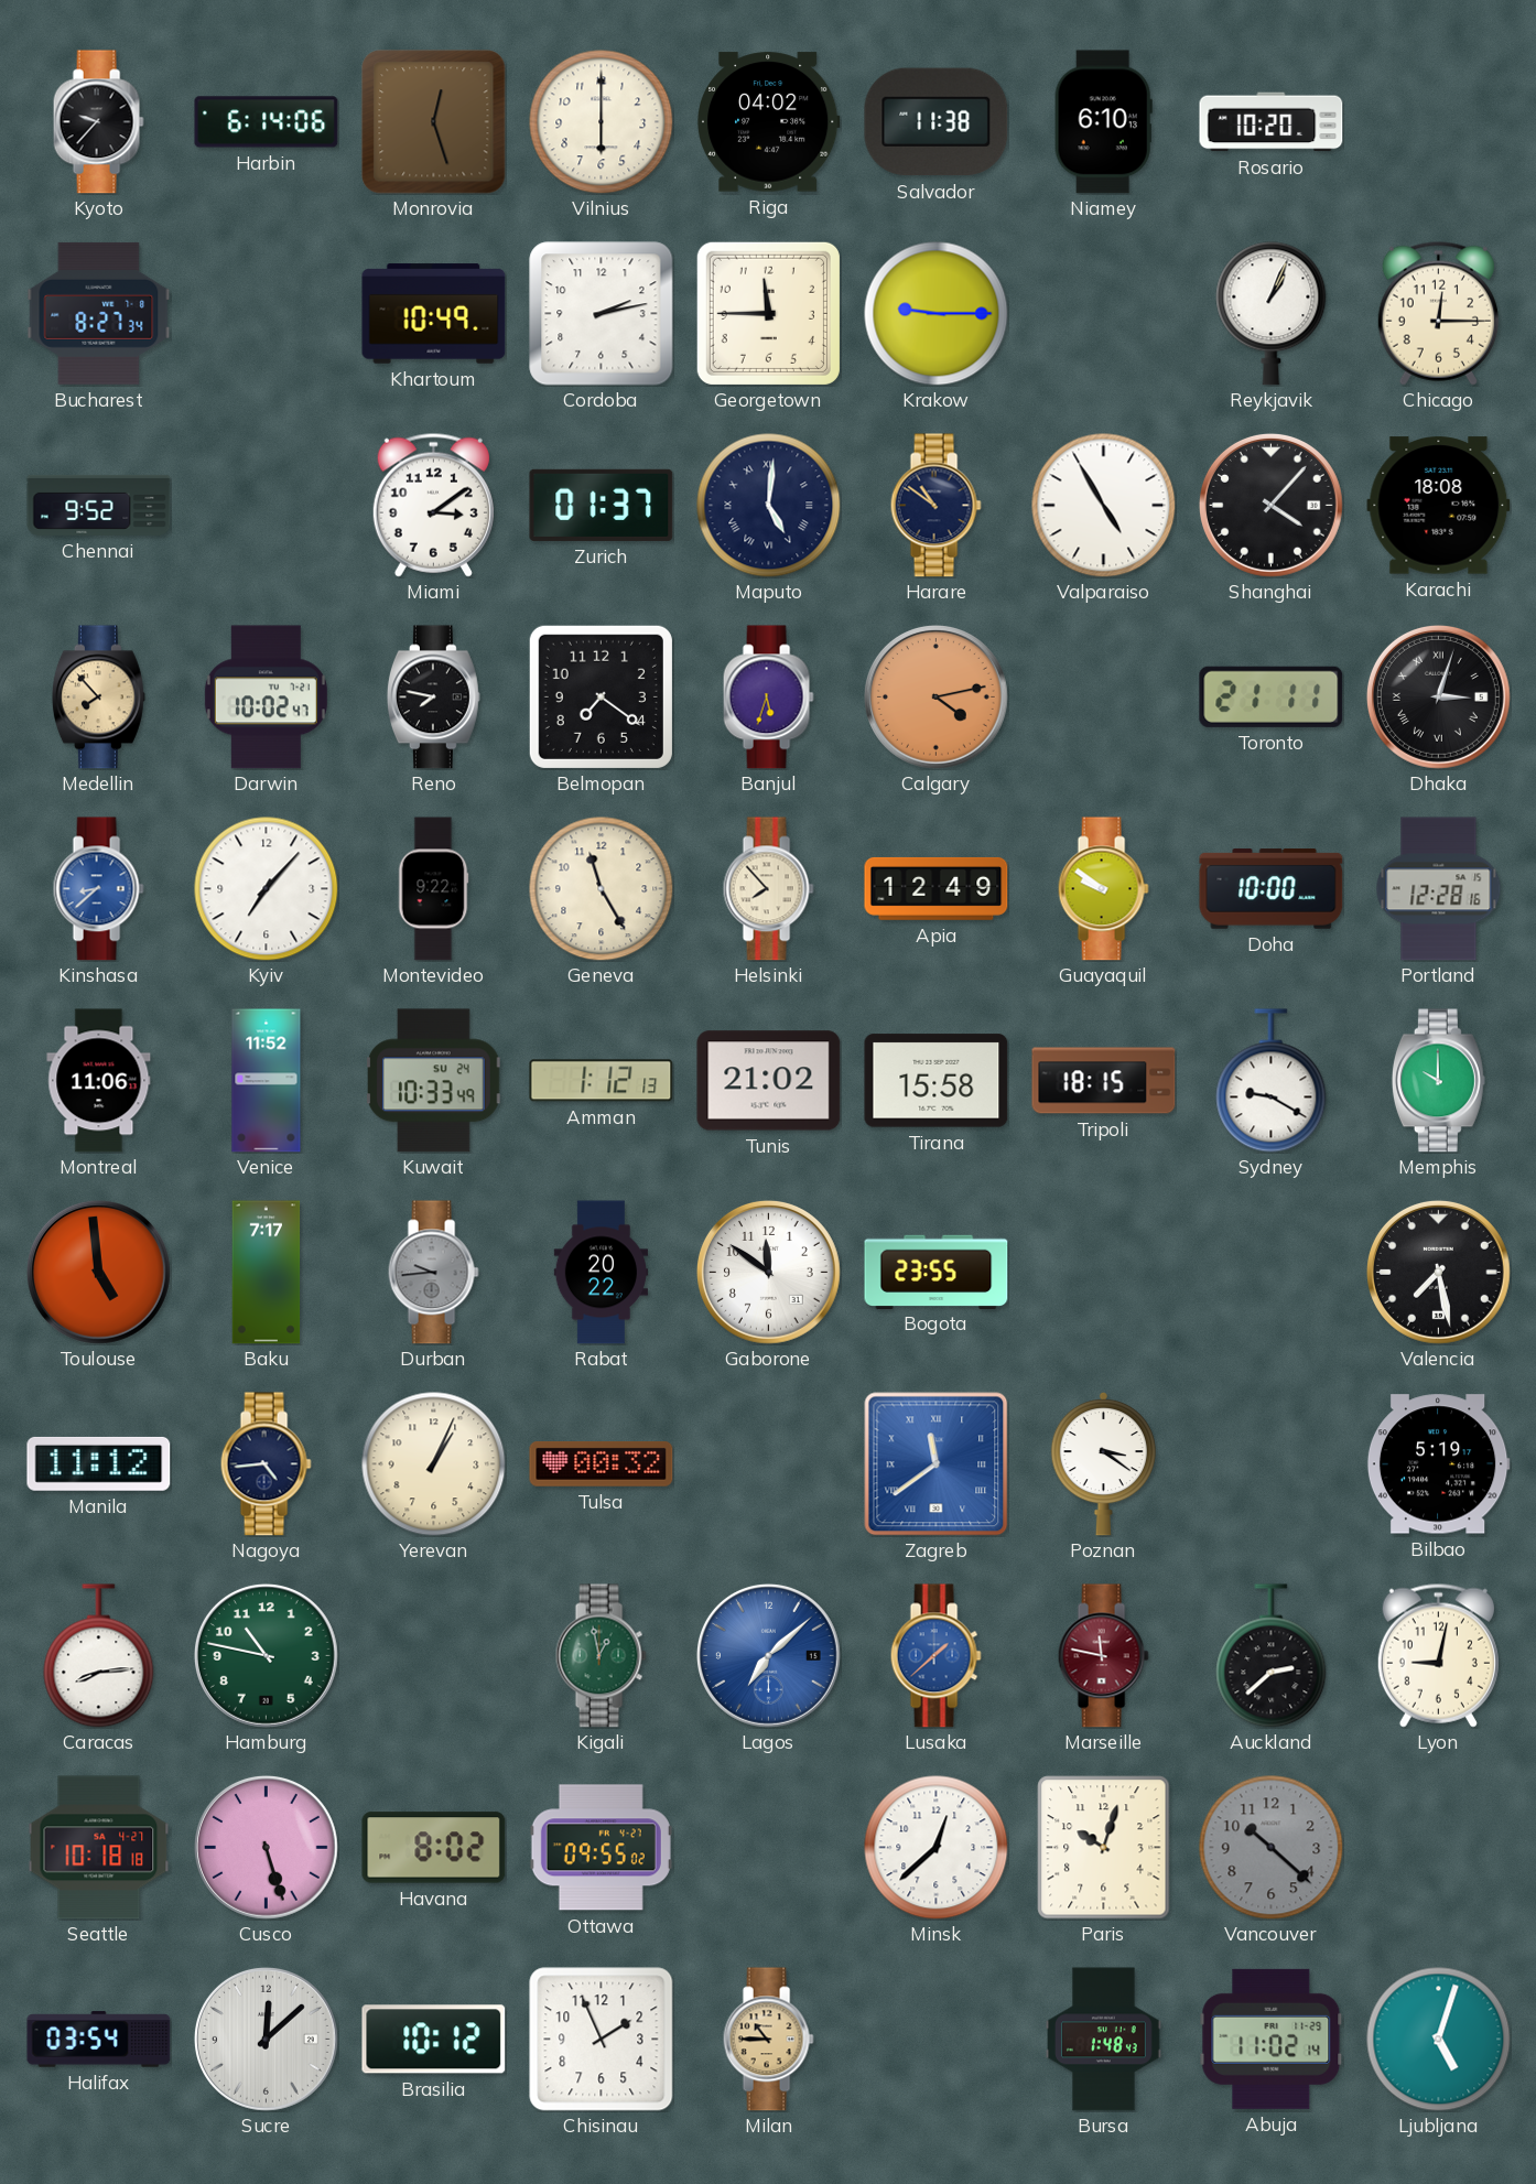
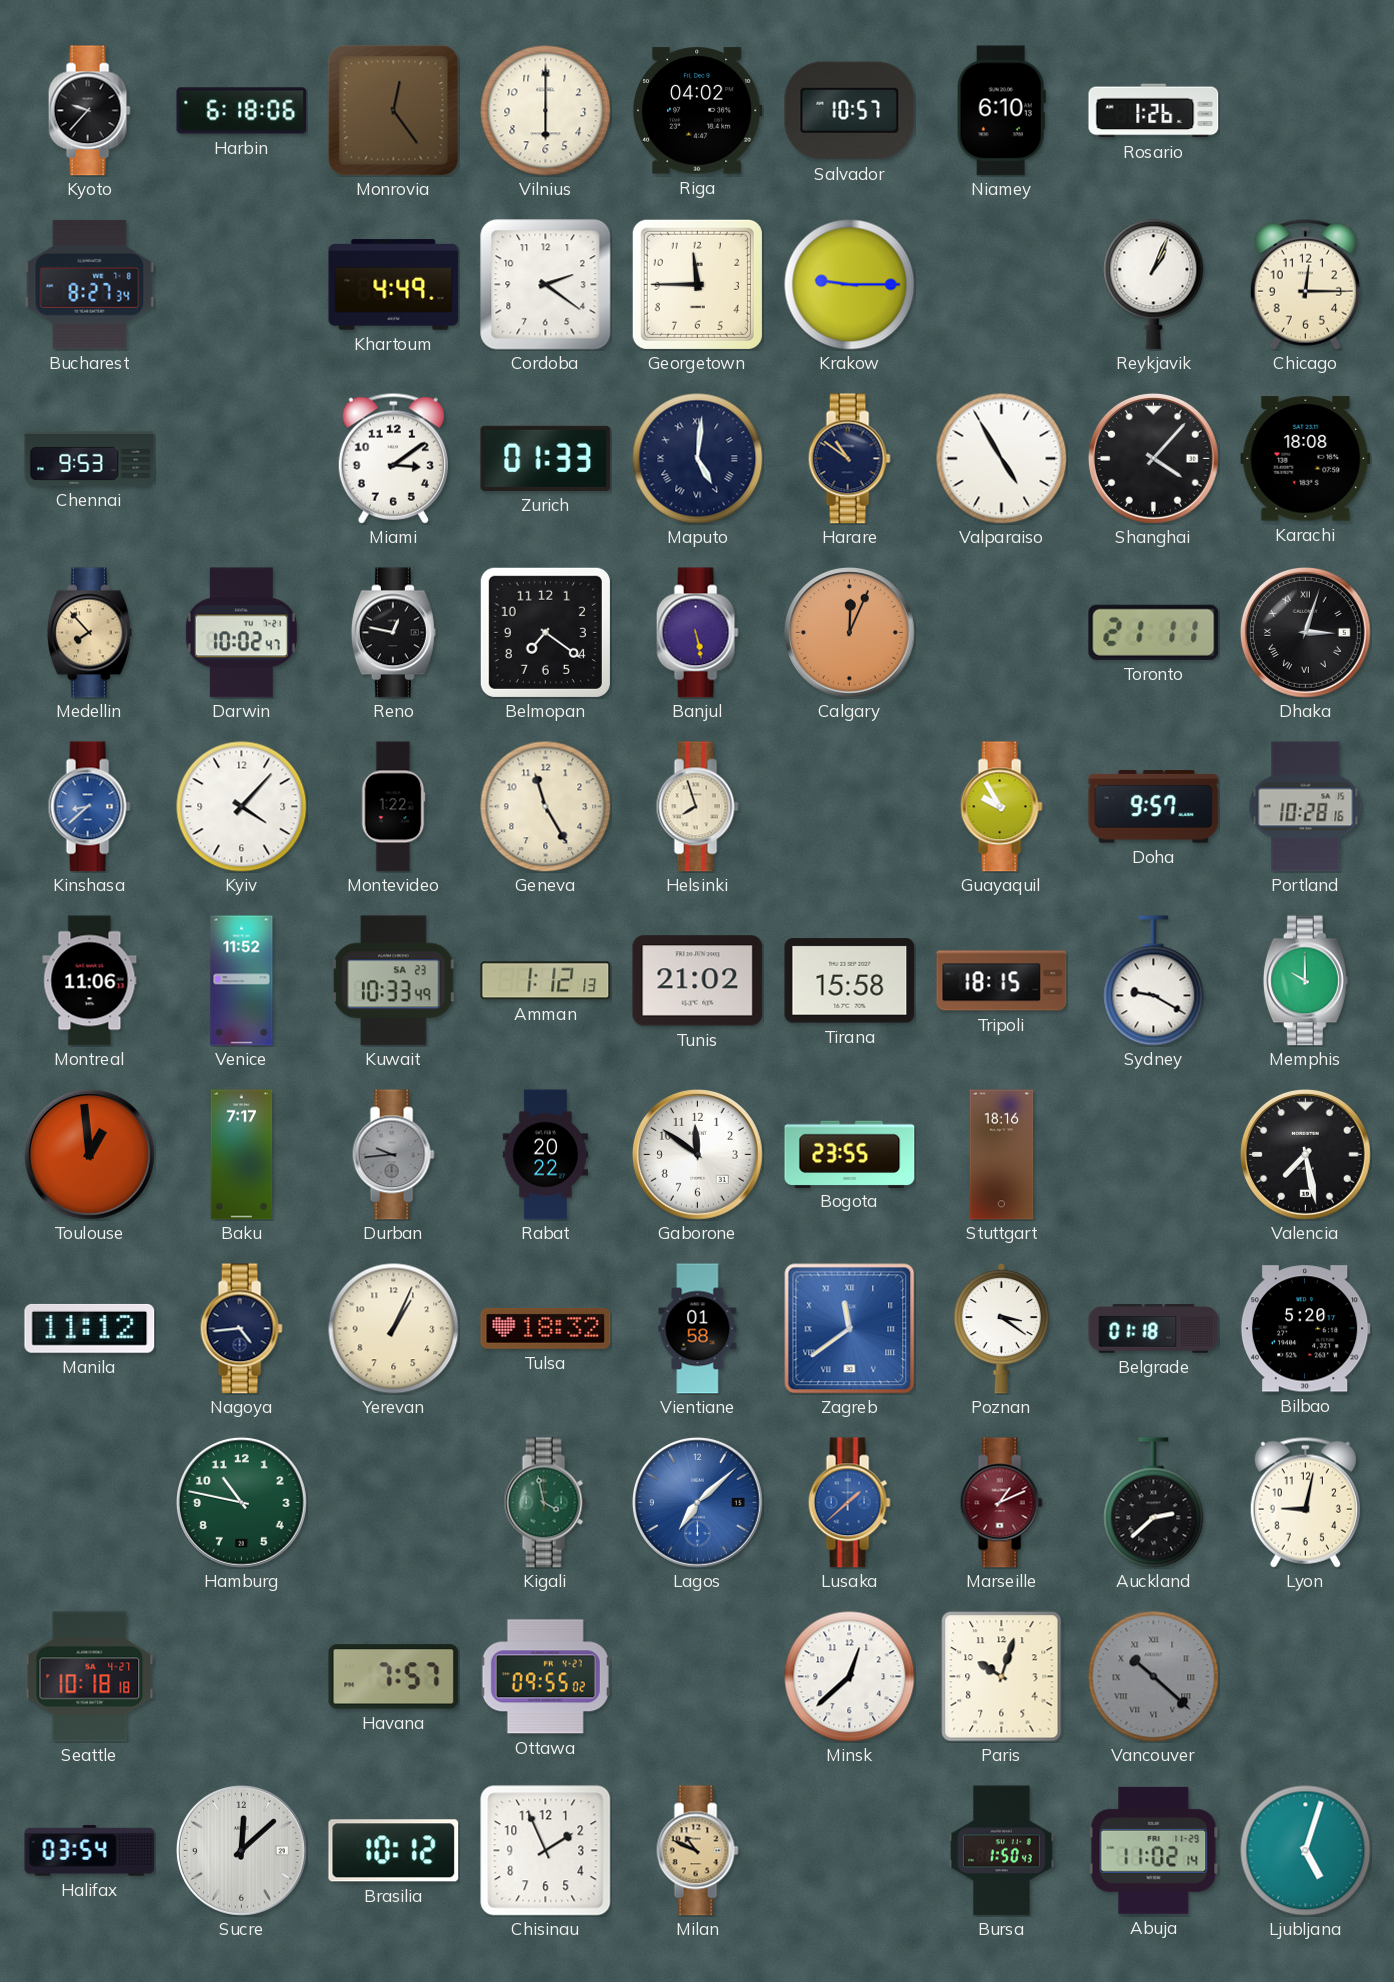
Harbin: 6:14 -> 6:18 (242, 111)
Monrovia: 12:27 -> 12:24 (394, 111)
Salvador: 11:38 -> 10:57 (850, 111)
Rosario: 10:20 -> 1:26 (1154, 111)
Khartoum: 10:49 -> 4:49 (394, 285)
Cordoba: 2:13 -> 2:21 (546, 285)
Chennai: 9:52 -> 9:53 (90, 458)
Zurich: 01:37 -> 01:33 (546, 458)
Reno: 7:47 -> 12:47 (393, 633)
Banjul: 5:33 -> 5:28 (697, 633)
Calgary: 4:13 -> 12:04 (849, 632)
Kyiv: 7:07 -> 4:07 (242, 807)
Montevideo: 9:22 -> 1:22 (393, 807)
Helsinki: 7:53 -> 7:57 (697, 807)
Apia: 12:49 -> none (937, 888)
Guayaquil: 9:51 -> 9:55 (1001, 807)
Doha: 10:00 -> 9:57 (1154, 807)
Portland: 12:28 -> 10:28 (1306, 807)
Kuwait date: SU 24 -> SA 23 (394, 981)
Toulouse: 4:59 -> 12:59 (89, 1154)
Stuttgart: none -> 18:16 (1002, 1155)
Tulsa: 00:32 -> 18:32 (546, 1329)
Vientiane: none -> 01:58 (698, 1329)
Belgrade: none -> 01:18 (1154, 1329)
Bilbao: 5:19 -> 5:20 (1305, 1329)
Caracas: 8:14 -> none (99, 1656)
Kigali: 12:58 -> 3:58 (545, 1503)
Marseille: 11:47 -> 1:11 (1001, 1503)
Cusco: 5:27 -> none (266, 1847)
Havana: 8:02 -> 7:57 (394, 1677)
Vancouver numerals: Arabic -> Roman (1154, 1677)
Milan: 10:45 -> 10:49 (697, 1851)
Bursa: 1:48 -> 1:50 (1001, 1851)
